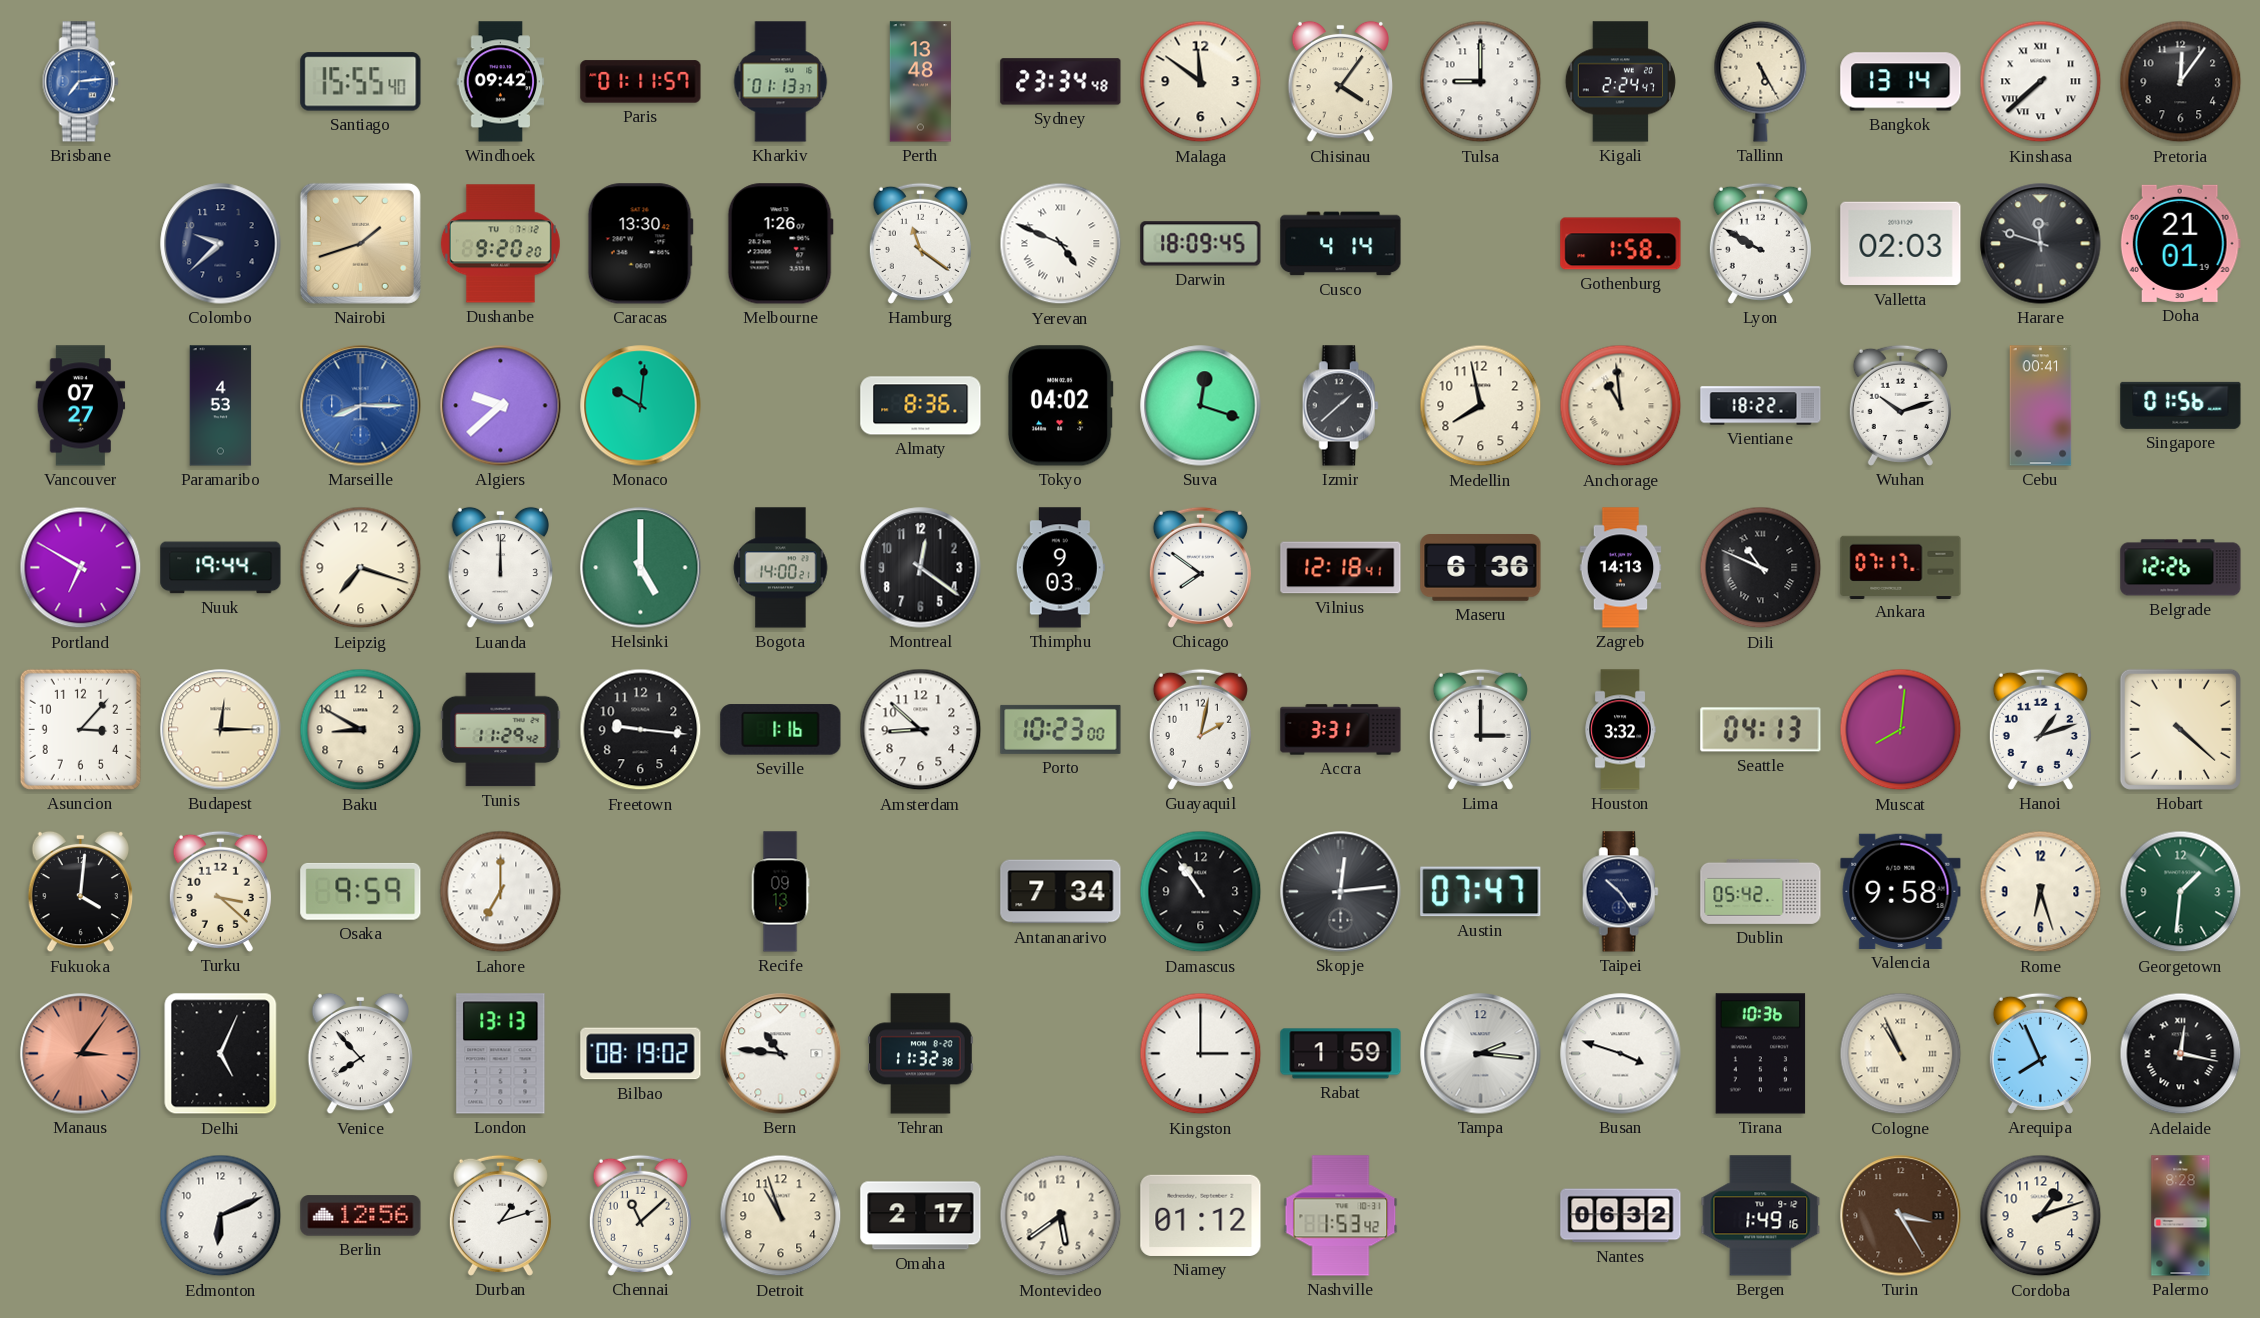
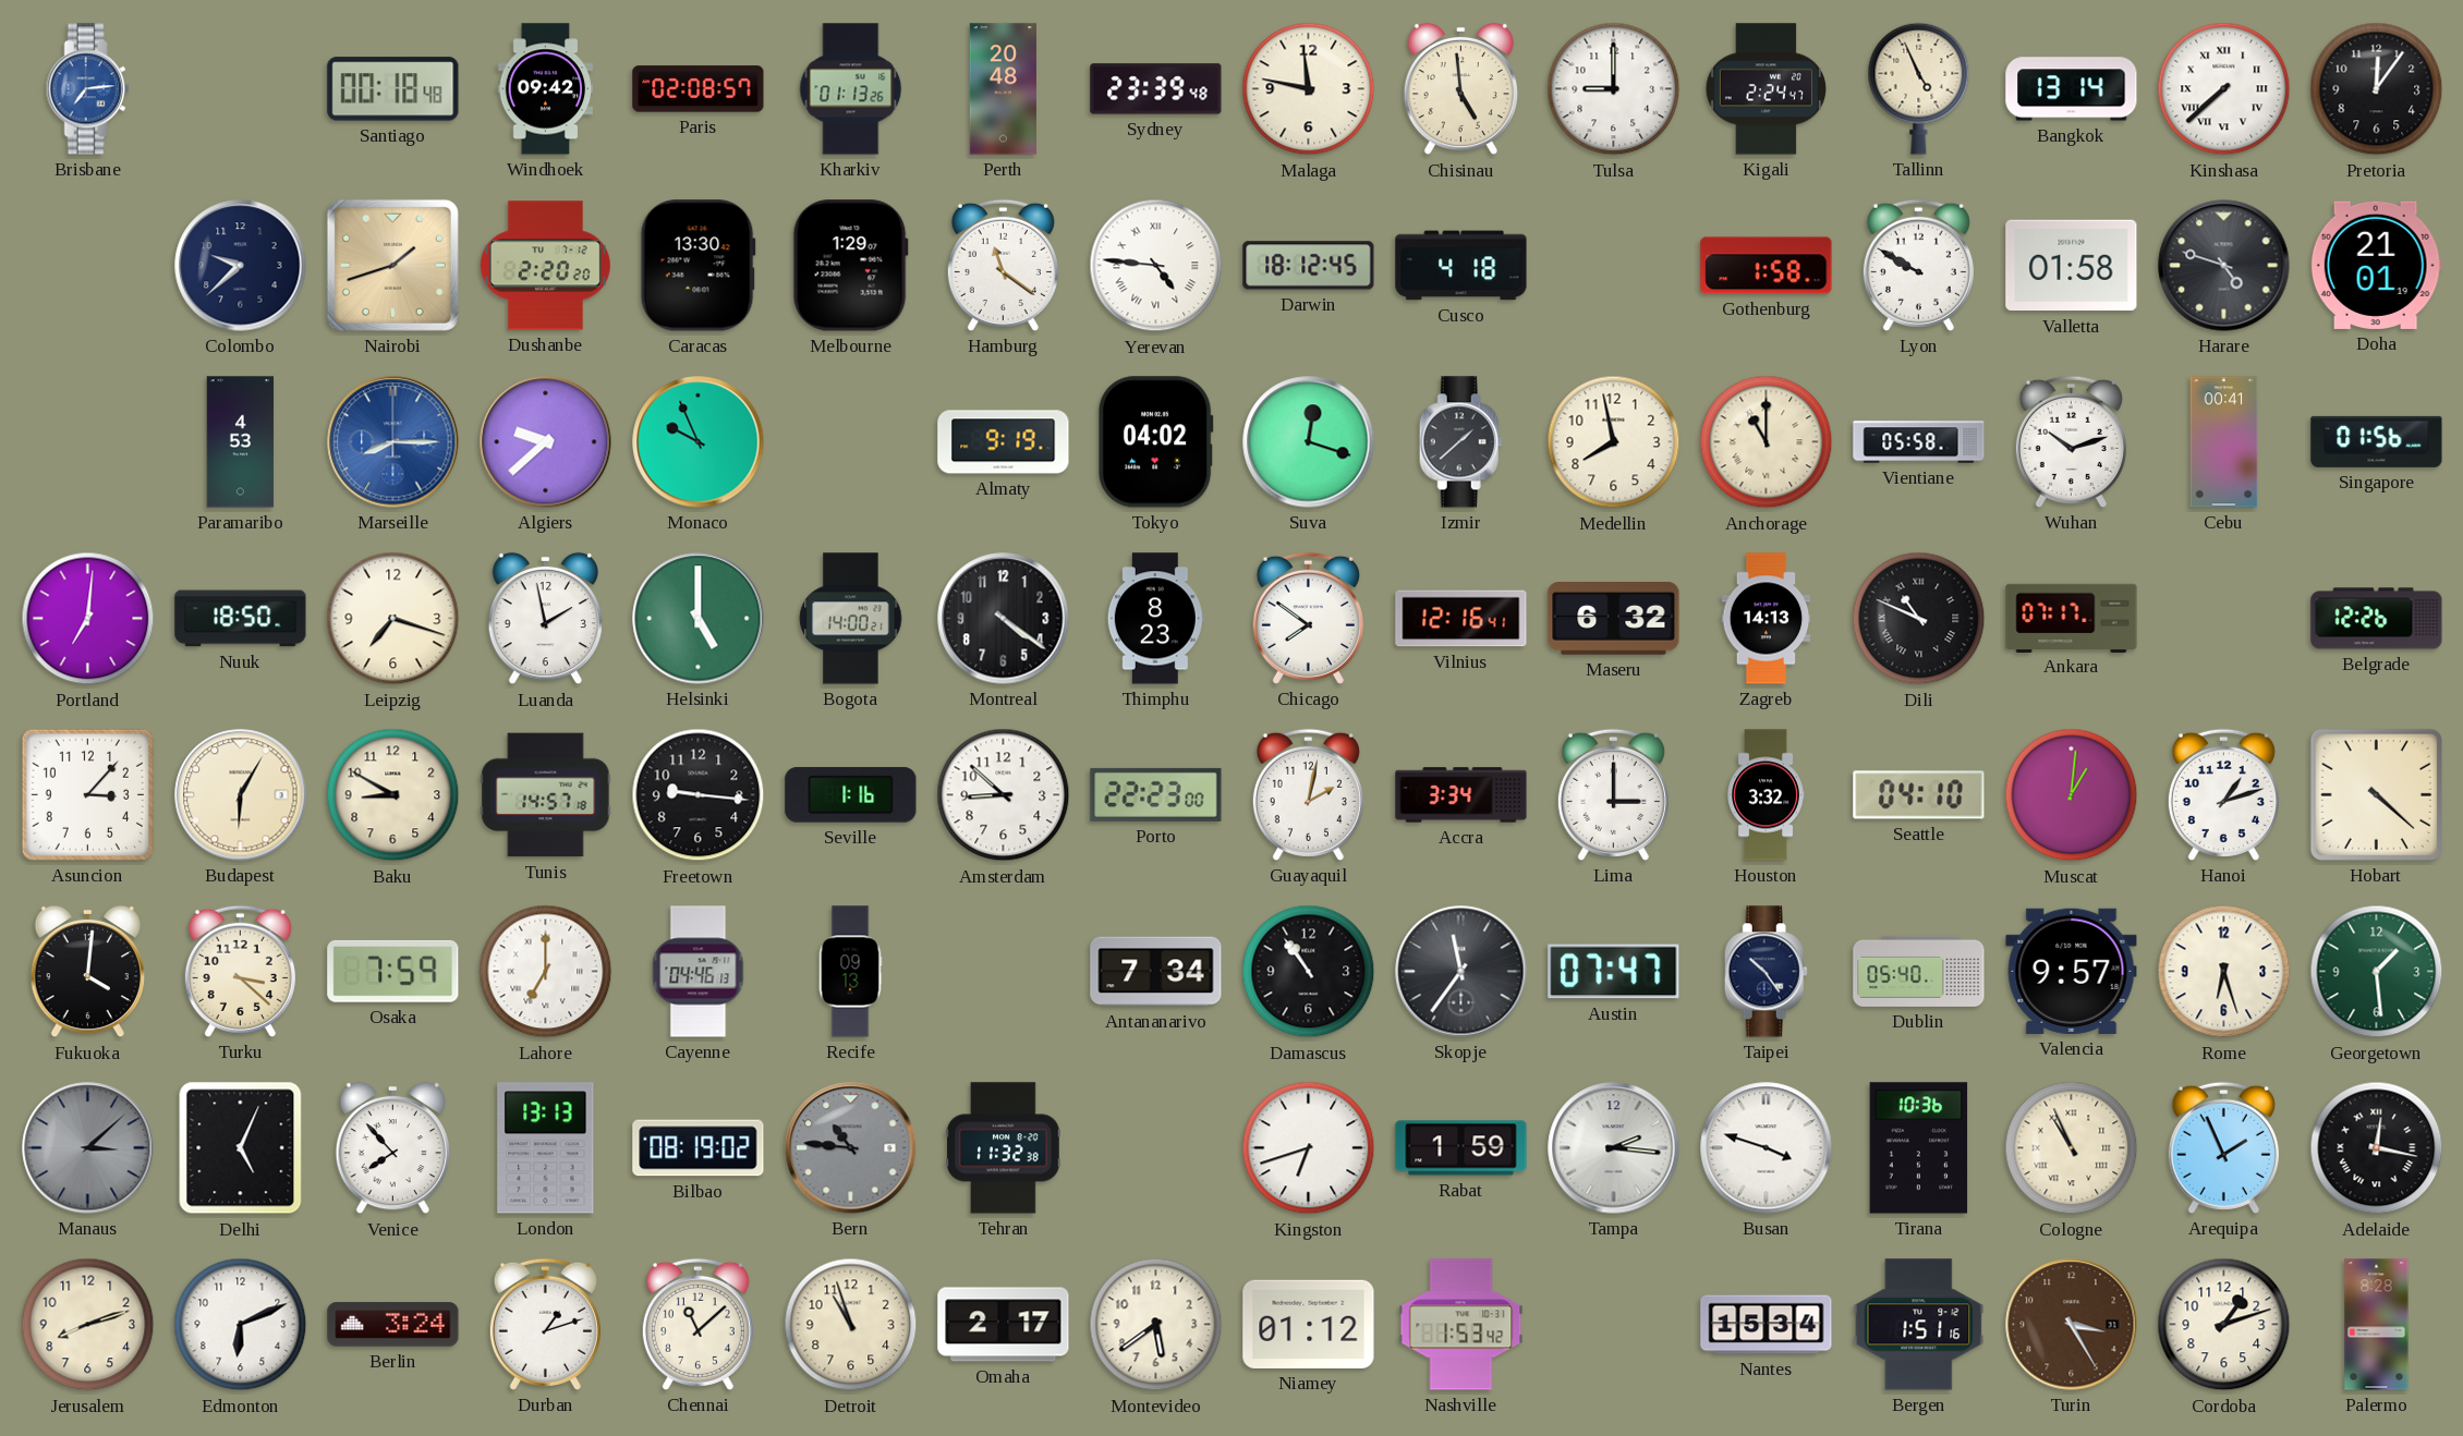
Santiago: 15:55 -> 00:18 (393, 89)
Paris: 01:11 -> 02:08 (699, 89)
Kharkiv: 01:13:37 -> 01:13:26 (851, 89)
Perth: 13:48 -> 20:48 (1003, 89)
Sydney: 23:34 -> 23:39 (1156, 89)
Malaga: 11:51 -> 11:47 (1309, 89)
Chisinau: 4:06 -> 4:59 (1460, 89)
Tallinn: 5:25 -> 4:56 (1919, 88)
Dushanbe: 9:20 -> 2:20 (545, 266)
Melbourne: 1:26 -> 1:29 (850, 266)
Yerevan: 4:49 -> 4:46 (1156, 266)
Darwin: 18:09 -> 18:12 (1309, 266)
Cusco: 4:14 -> 4:18 (1461, 266)
Valletta: 02:03 -> 01:58 (2072, 266)
Harare: 11:48 -> 4:48 (2224, 266)
Vancouver: 07:27 -> none (81, 406)
Monaco: 10:01 -> 9:56 (699, 442)
Almaty: 8:36 -> 9:19 (1004, 442)
Anchorage: 10:59 -> 11:00 (1767, 442)
Vientiane: 18:22 -> 05:58 (1919, 442)
Portland: 6:50 -> 7:01 (88, 619)
Nuuk: 19:44 -> 18:50 (241, 619)
Luanda: 12:00 -> 1:58 (545, 619)
Montreal: 12:21 -> 4:21 (1004, 619)
Thimphu: 9:03 -> 8:23 (1155, 619)
Vilnius: 12:18 -> 12:16 (1461, 619)
Maseru: 6:36 -> 6:32 (1614, 619)
Budapest: 12:15 -> 6:05 (241, 795)
Tunis: 11:29 -> 14:57 (546, 795)
Porto: 10:23 -> 22:23 (1156, 794)
Accra: 3:31 -> 3:34 (1461, 795)
Seattle: 04:13 -> 04:10 (1919, 795)
Muscat: 8:01 -> 1:01 (2072, 795)
Osaka: 9:59 -> 7:59 (393, 971)
Cayenne: none -> 04:46 (699, 972)
Skopje: 12:14 -> 11:36 (1461, 972)
Dublin: 05:42 -> 05:40 (1919, 971)
Valencia: 9:58 -> 9:57 (2072, 971)
Georgetown: 1:31 -> 1:29 (2377, 972)
Manaus: 3:06 -> 3:08 (88, 1148)
Manaus dial: salmon -> grey (88, 1148)
Bern dial: white -> grey (851, 1148)
Kingston: 3:00 -> 6:42 (1309, 1148)
Arequipa: 7:56 -> 1:56 (2223, 1147)
Jerusalem: none -> 8:12 (88, 1325)
Berlin: 12:56 -> 3:24 (393, 1325)
Nantes: 06:32 -> 15:34 (1767, 1325)
Bergen: 1:49 -> 1:51 (1919, 1325)
